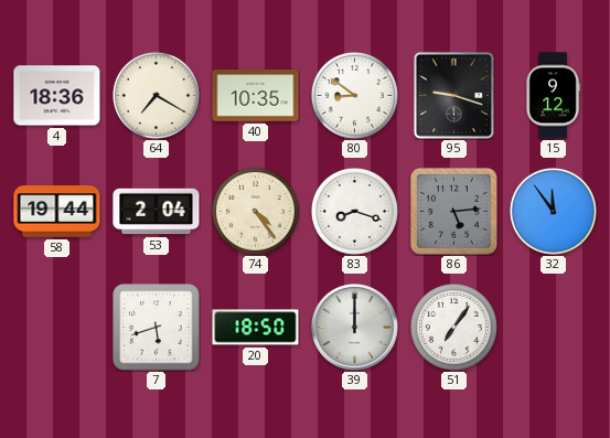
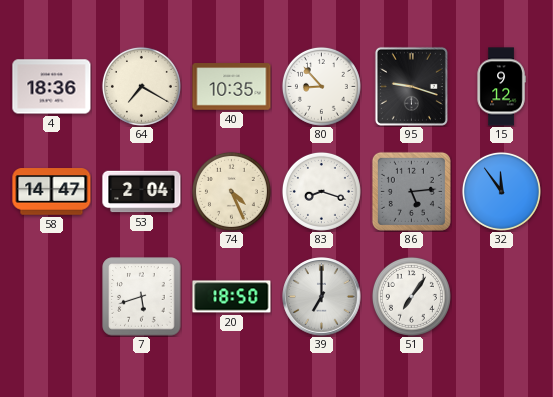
80: 8:51 -> 8:53 (321, 86)
58: 19:44 -> 14:47 (52, 192)
74: 4:24 -> 4:26 (231, 191)
39: 12:00 -> 7:00 (322, 297)
